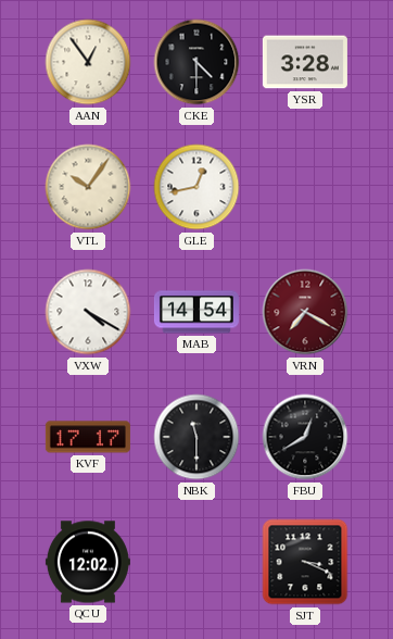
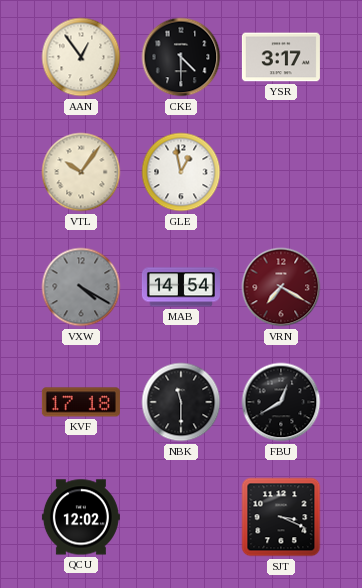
YSR: 3:28 -> 3:17 (281, 57)
GLE: 12:43 -> 12:58 (181, 172)
VXW dial: white -> grey (81, 287)
KVF: 17:17 -> 17:18 (81, 402)
